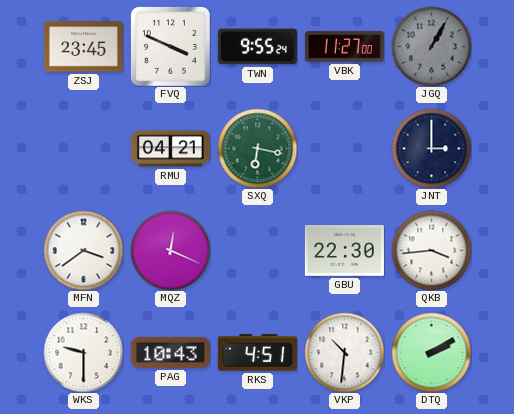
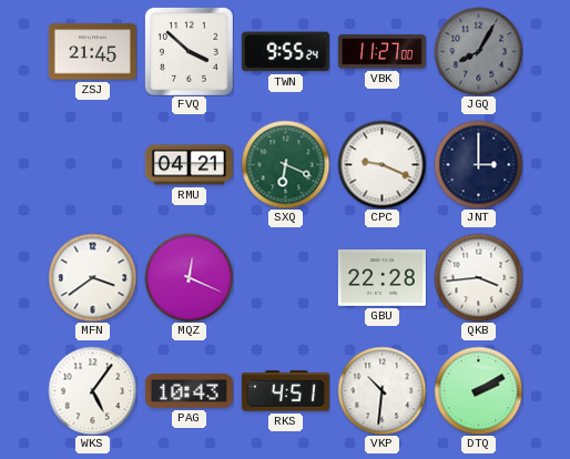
ZSJ: 23:45 -> 21:45 (92, 52)
FVQ: 3:49 -> 3:52 (189, 51)
JGQ: 1:05 -> 8:05 (478, 51)
SXQ: 6:17 -> 6:19 (285, 164)
CPC: none -> 9:19 (381, 164)
GBU: 22:30 -> 22:28 (381, 278)
WKS: 9:30 -> 5:06 (92, 390)
